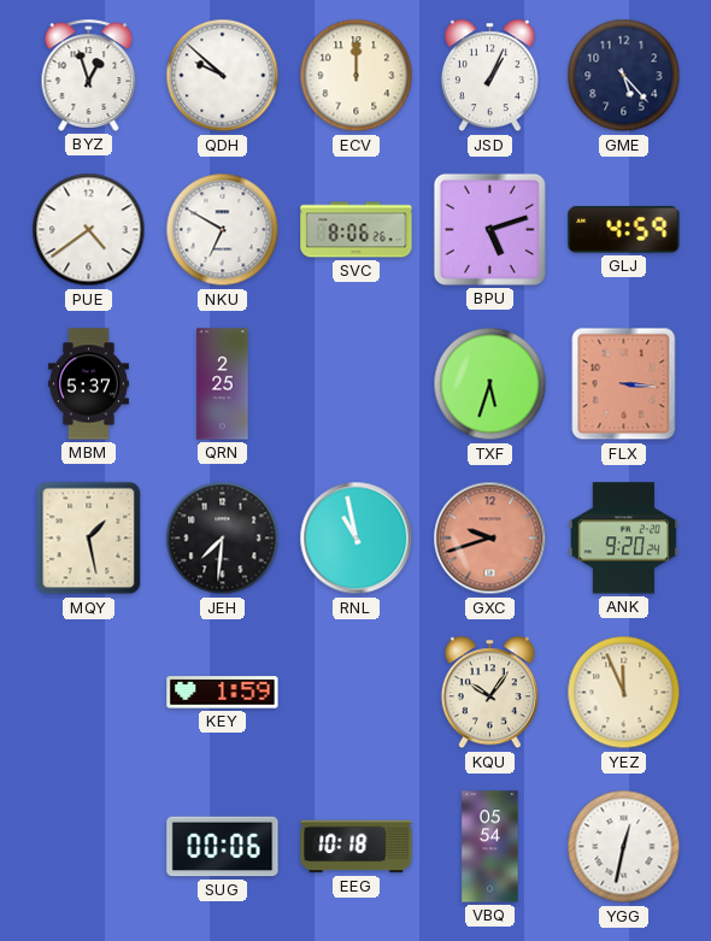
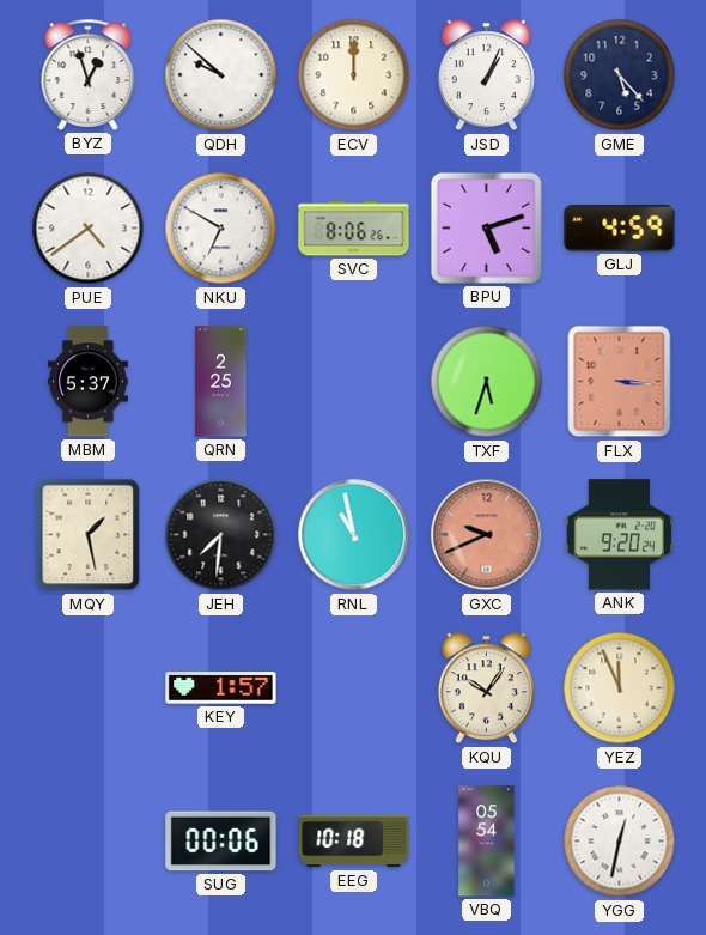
GXC: 9:42 -> 9:41 (487, 535)
KEY: 1:59 -> 1:57 (221, 688)
